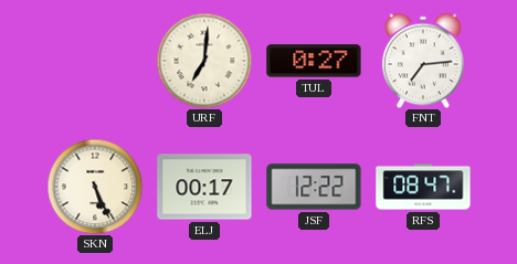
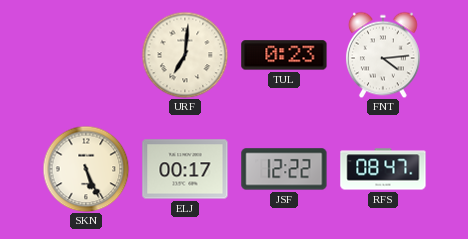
TUL: 0:27 -> 0:23 (284, 55)
FNT: 7:14 -> 4:14 (383, 55)
